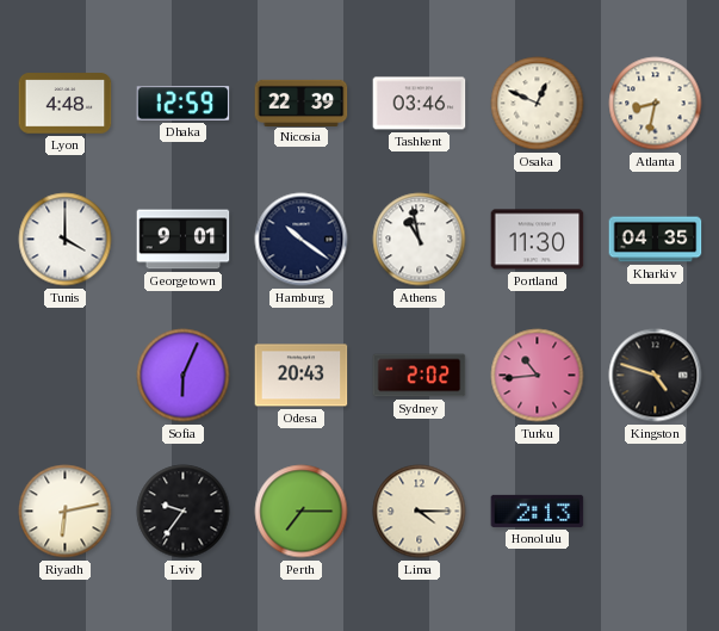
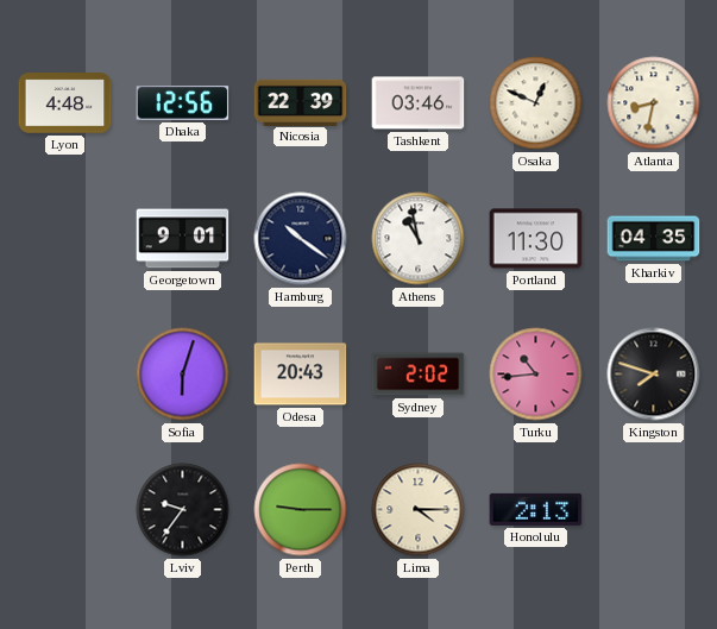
Dhaka: 12:59 -> 12:56 (183, 103)
Tunis: 4:00 -> none (66, 240)
Sofia: 6:04 -> 6:03 (183, 375)
Kingston: 4:48 -> 7:48 (654, 375)
Riyadh: 6:13 -> none (66, 512)
Perth: 7:15 -> 9:15 (301, 510)
